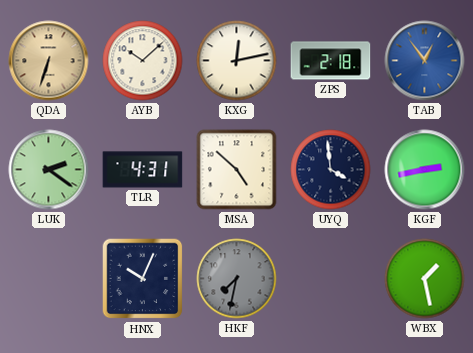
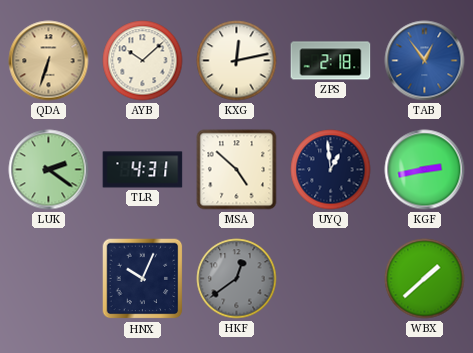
UYQ: 3:59 -> 12:59 (331, 170)
HKF: 7:32 -> 12:39 (237, 279)
WBX: 1:28 -> 1:38 (425, 279)
